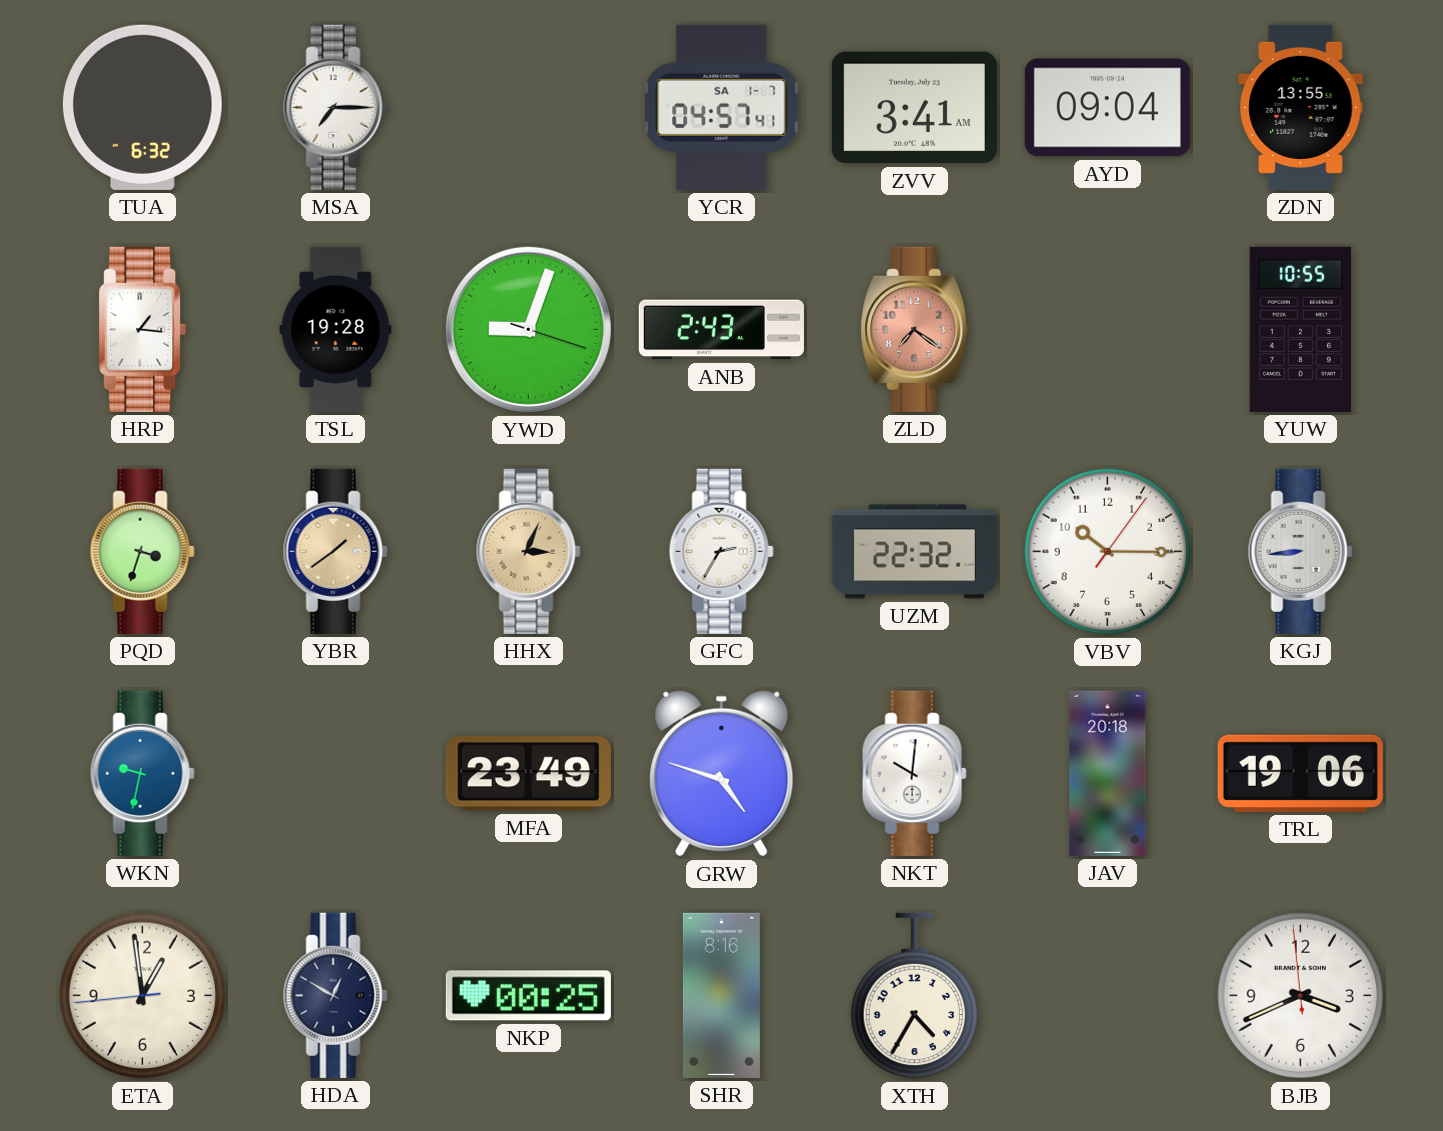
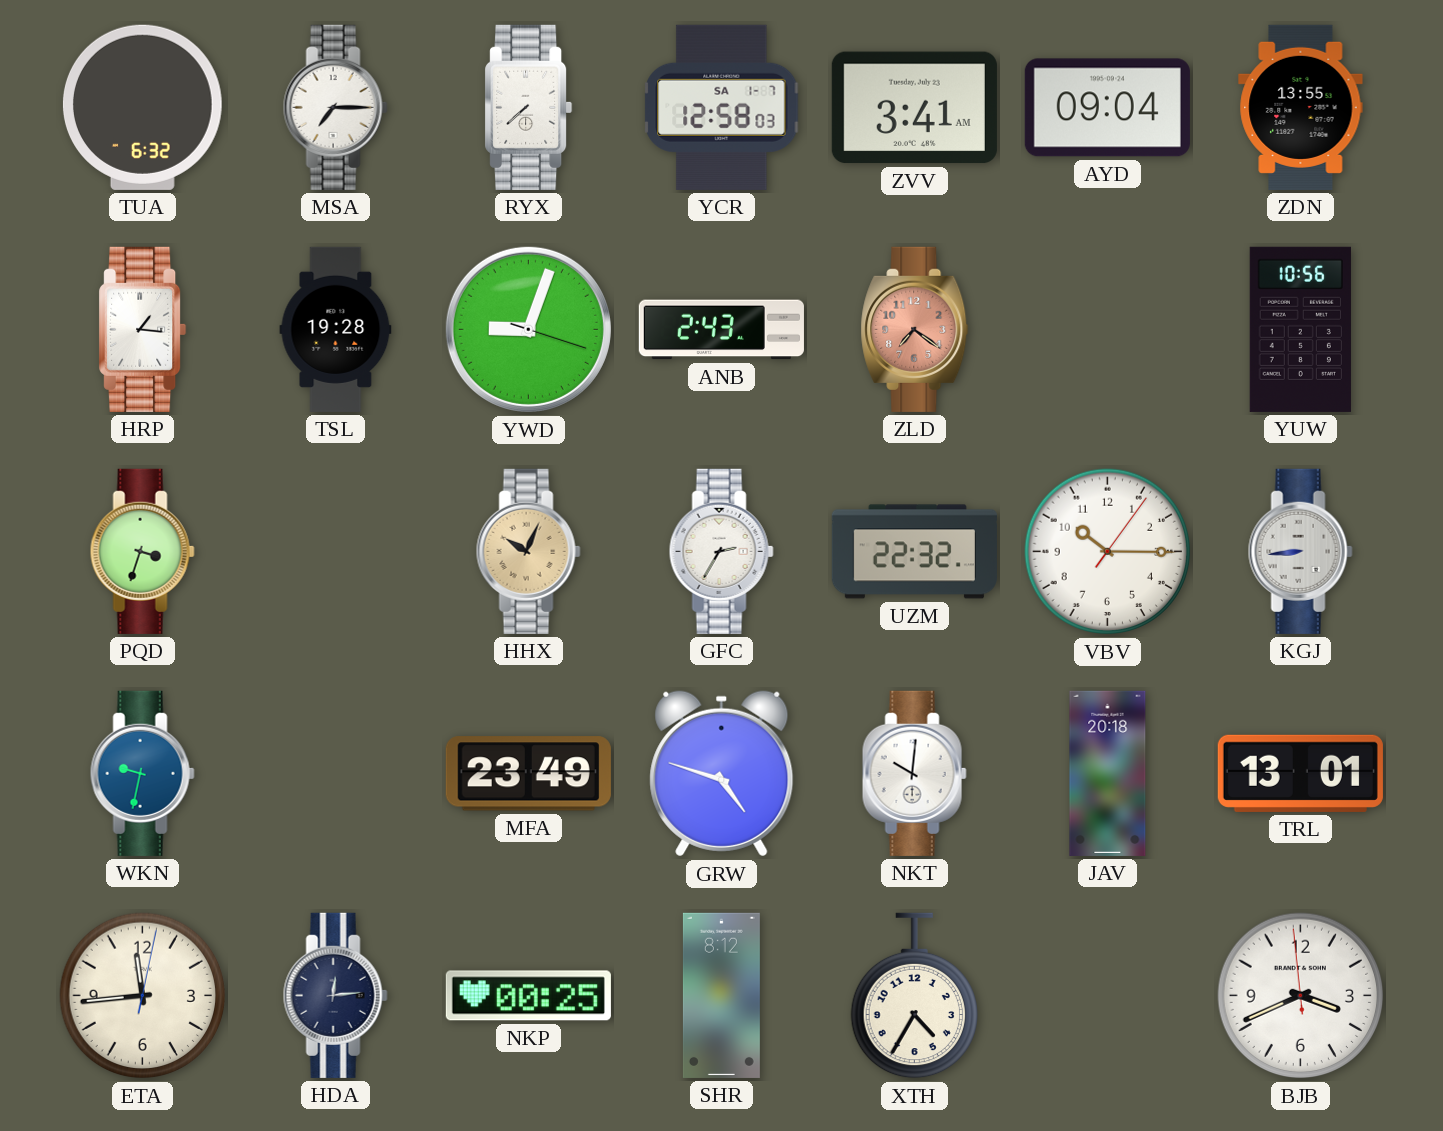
RYX: none -> 7:38 (529, 107)
YCR: 04:57 -> 12:58 (722, 107)
YUW: 10:55 -> 10:56 (1300, 329)
YBR: 1:39 -> none (335, 551)
HHX: 3:04 -> 10:04 (528, 551)
TRL: 19:06 -> 13:01 (1300, 773)
ETA: 12:58 -> 11:44 (143, 996)
HDA: 12:50 -> 12:14 (335, 995)
SHR: 8:16 -> 8:12 (721, 995)
